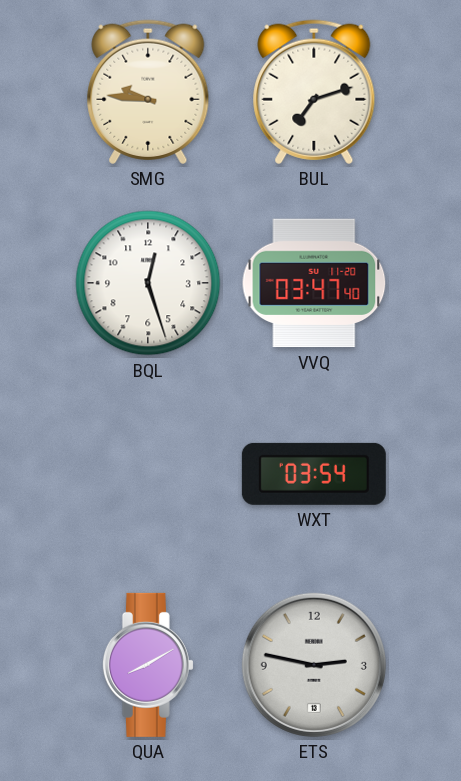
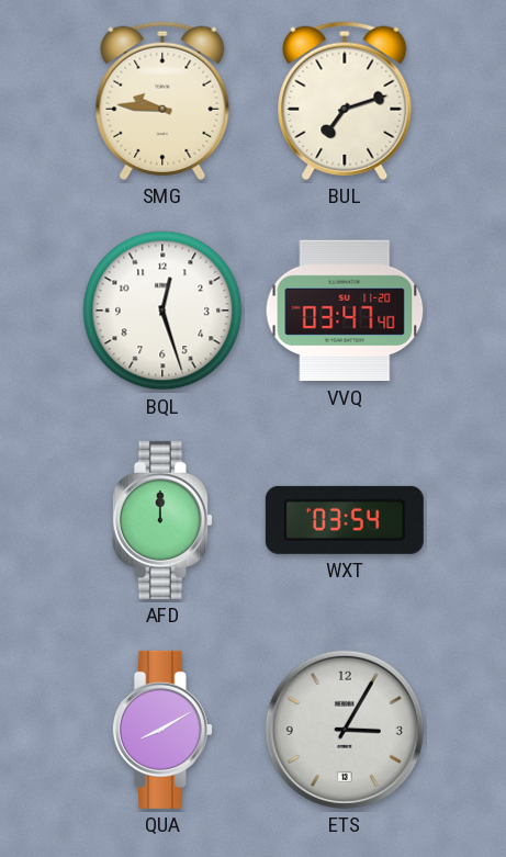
AFD: none -> 12:00 (162, 520)
ETS: 2:47 -> 3:05 (345, 730)
